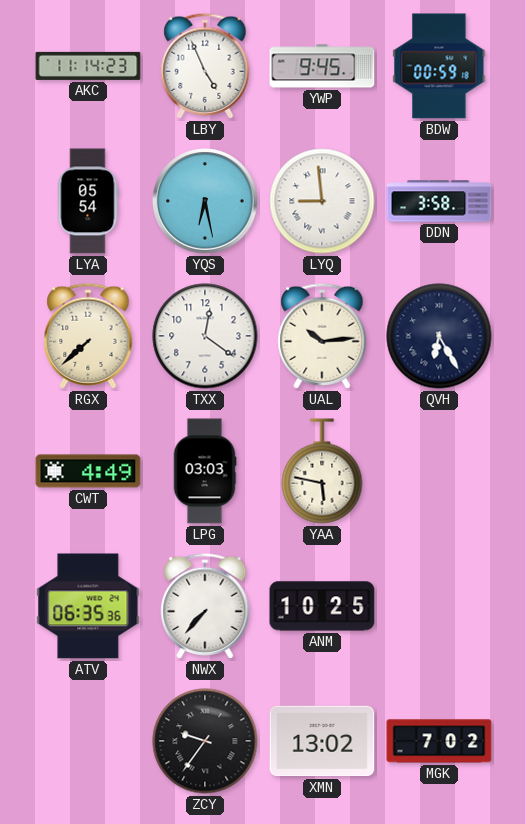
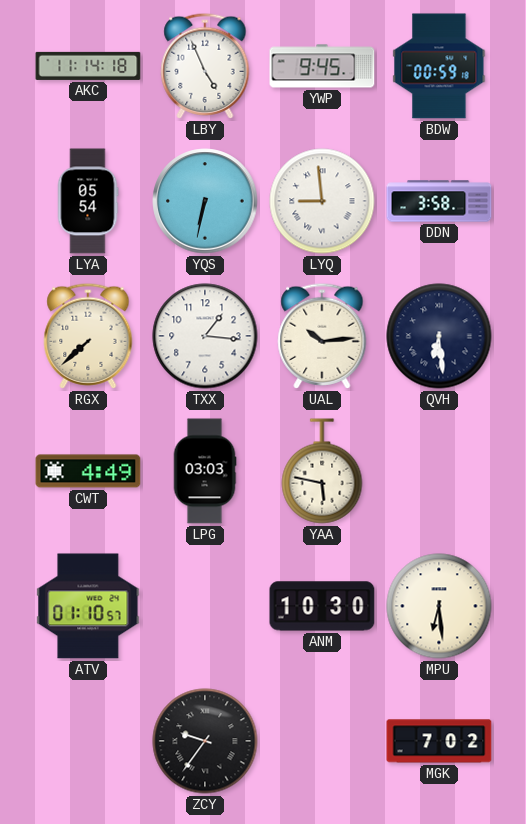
AKC: 11:14:23 -> 11:14:18 (88, 66)
YQS: 6:28 -> 6:32 (205, 201)
TXX: 12:21 -> 1:16 (205, 336)
QVH: 6:25 -> 6:29 (439, 336)
ATV: 06:35 -> 01:10 (88, 606)
NWX: 7:37 -> none (205, 606)
ANM: 10:25 -> 10:30 (322, 606)
MPU: none -> 6:29 (439, 606)
XMN: 13:02 -> none (322, 741)
